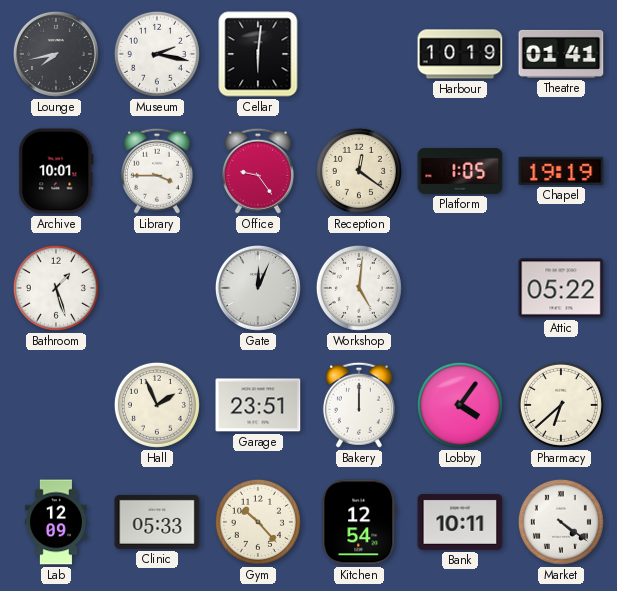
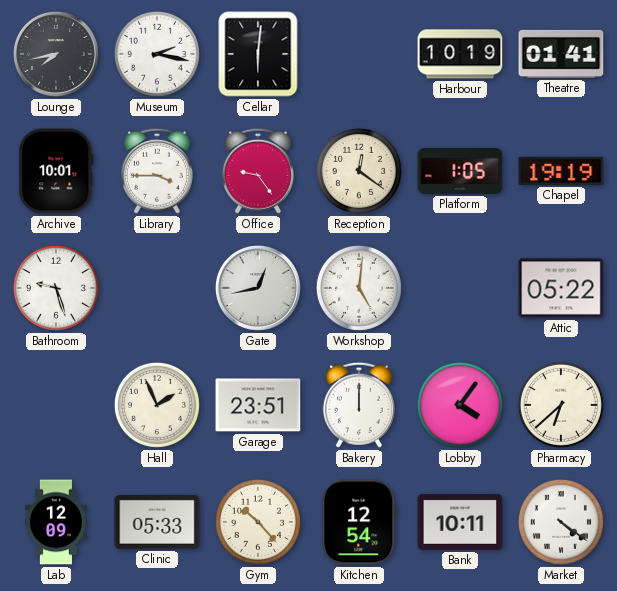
Bathroom: 1:27 -> 9:27 (56, 288)
Gate: 12:04 -> 12:43 (258, 288)
